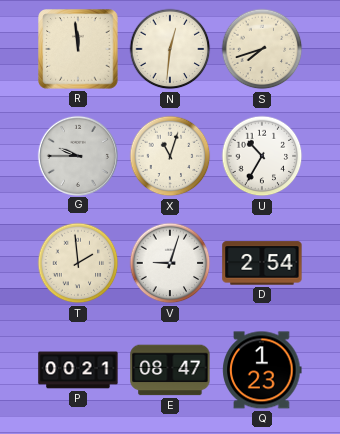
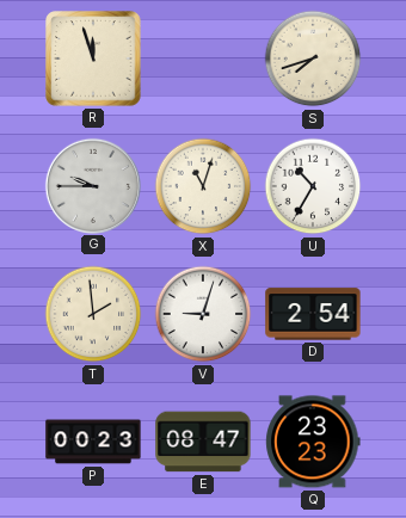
R: 11:59 -> 11:57 (93, 58)
N: 12:31 -> none (170, 49)
P: 00:21 -> 00:23 (93, 442)
Q: 1:23 -> 23:23 (313, 442)
